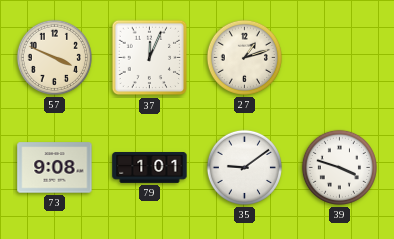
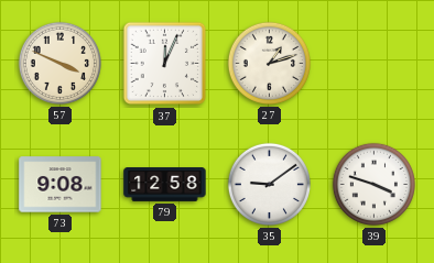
79: 1:01 -> 12:58 (165, 185)
